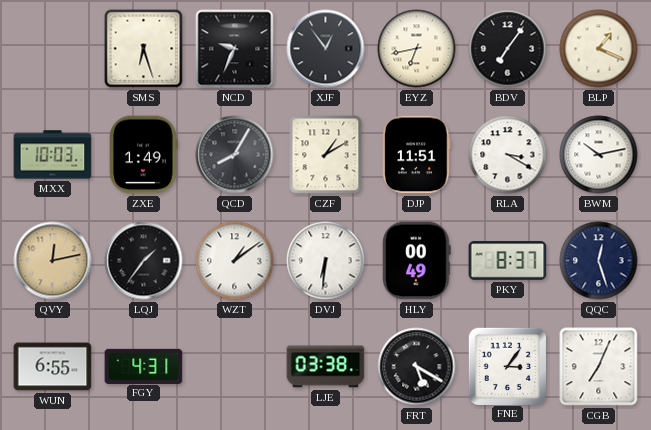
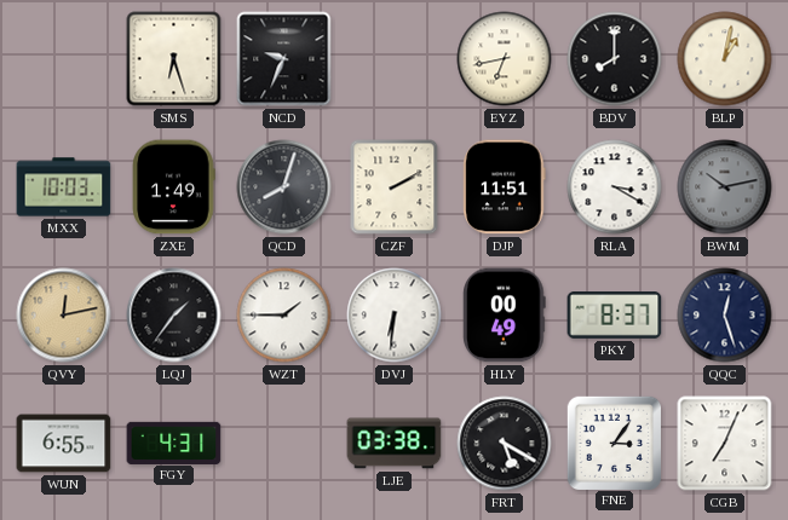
XJF: 12:54 -> none (326, 49)
BDV: 7:06 -> 8:00 (615, 59)
BLP: 1:19 -> 1:02 (725, 59)
QCD: 8:05 -> 8:03 (284, 187)
CZF: 1:10 -> 2:10 (395, 187)
BWM dial: white -> grey (725, 187)
WZT: 1:09 -> 1:45 (284, 316)
